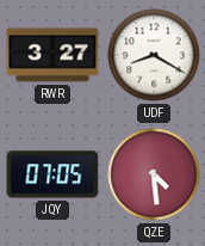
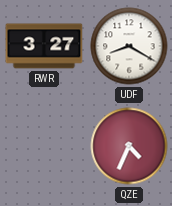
JQY: 07:05 -> none (52, 174)
QZE: 4:29 -> 4:34 (129, 146)
